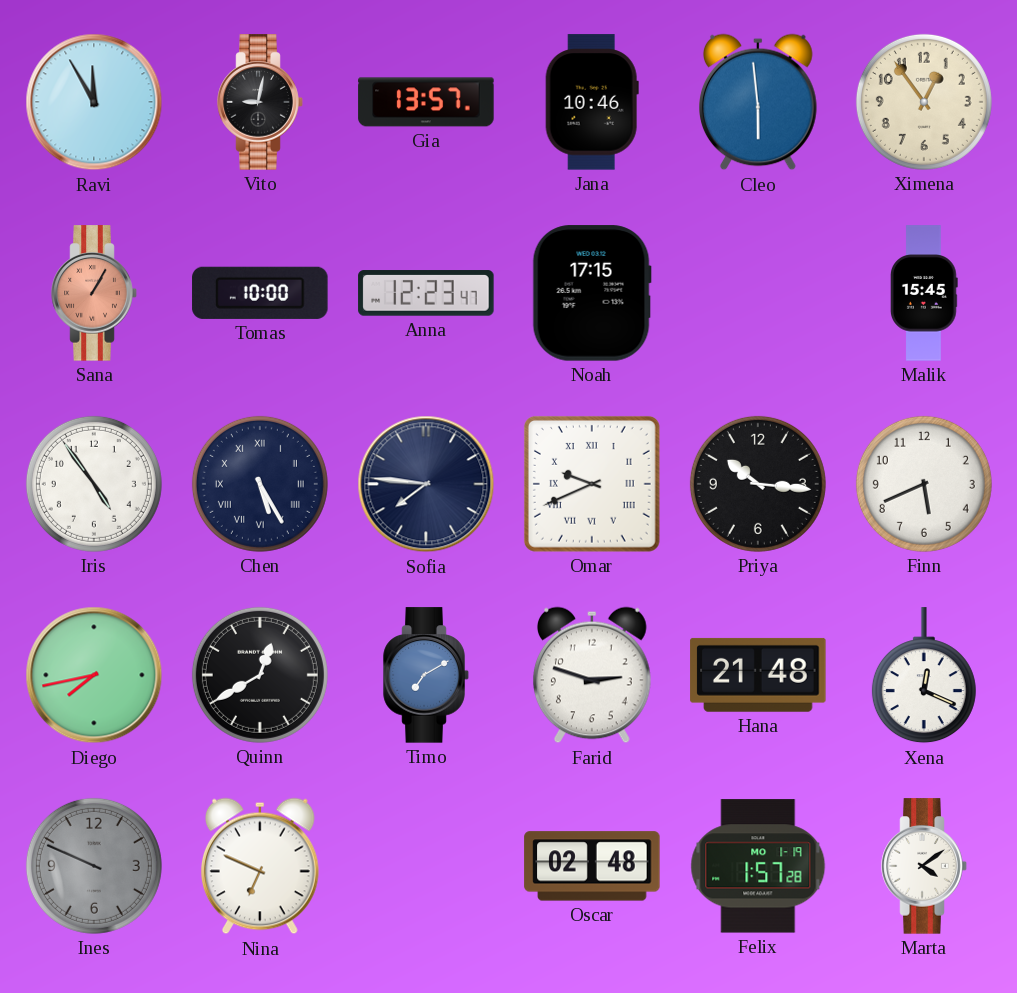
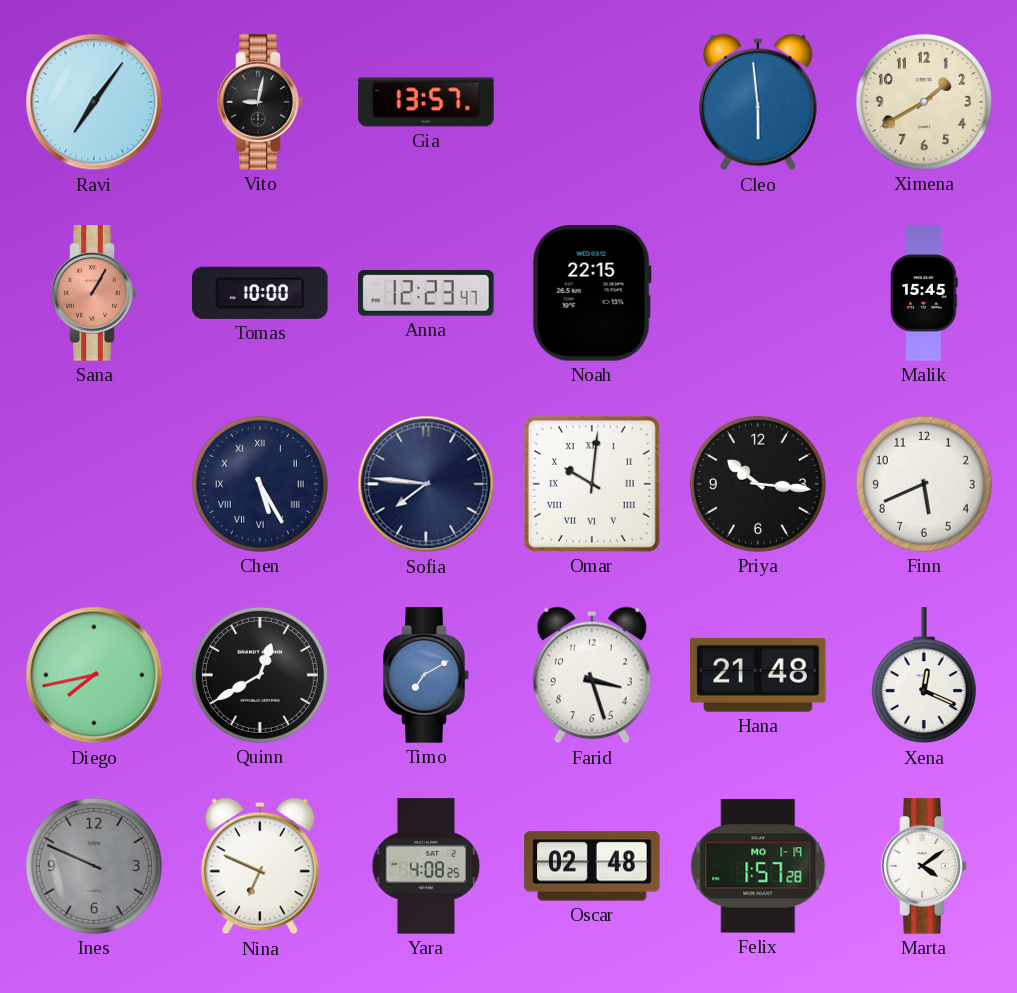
Ravi: 11:55 -> 7:06 (94, 102)
Jana: 10:46 -> none (592, 102)
Ximena: 12:54 -> 1:40 (924, 102)
Noah: 17:15 -> 22:15 (592, 293)
Iris: 4:54 -> none (94, 484)
Omar: 9:41 -> 10:01 (592, 484)
Farid: 2:48 -> 3:27 (593, 675)
Yara: none -> 4:08 (426, 866)
